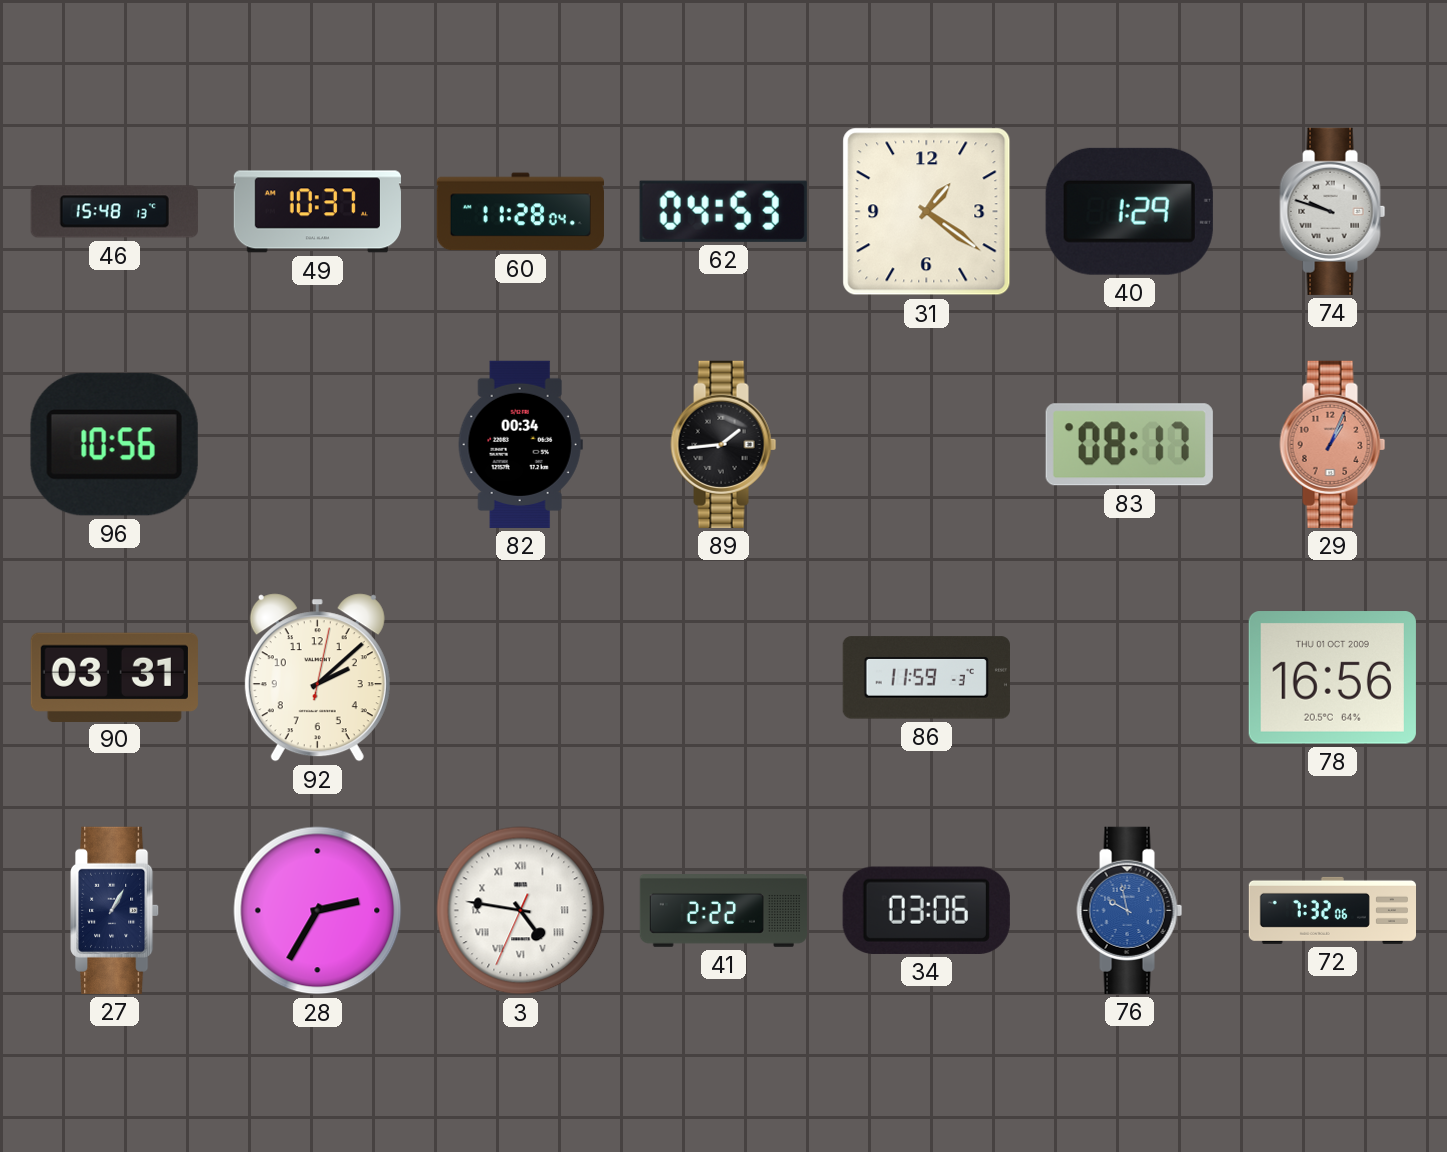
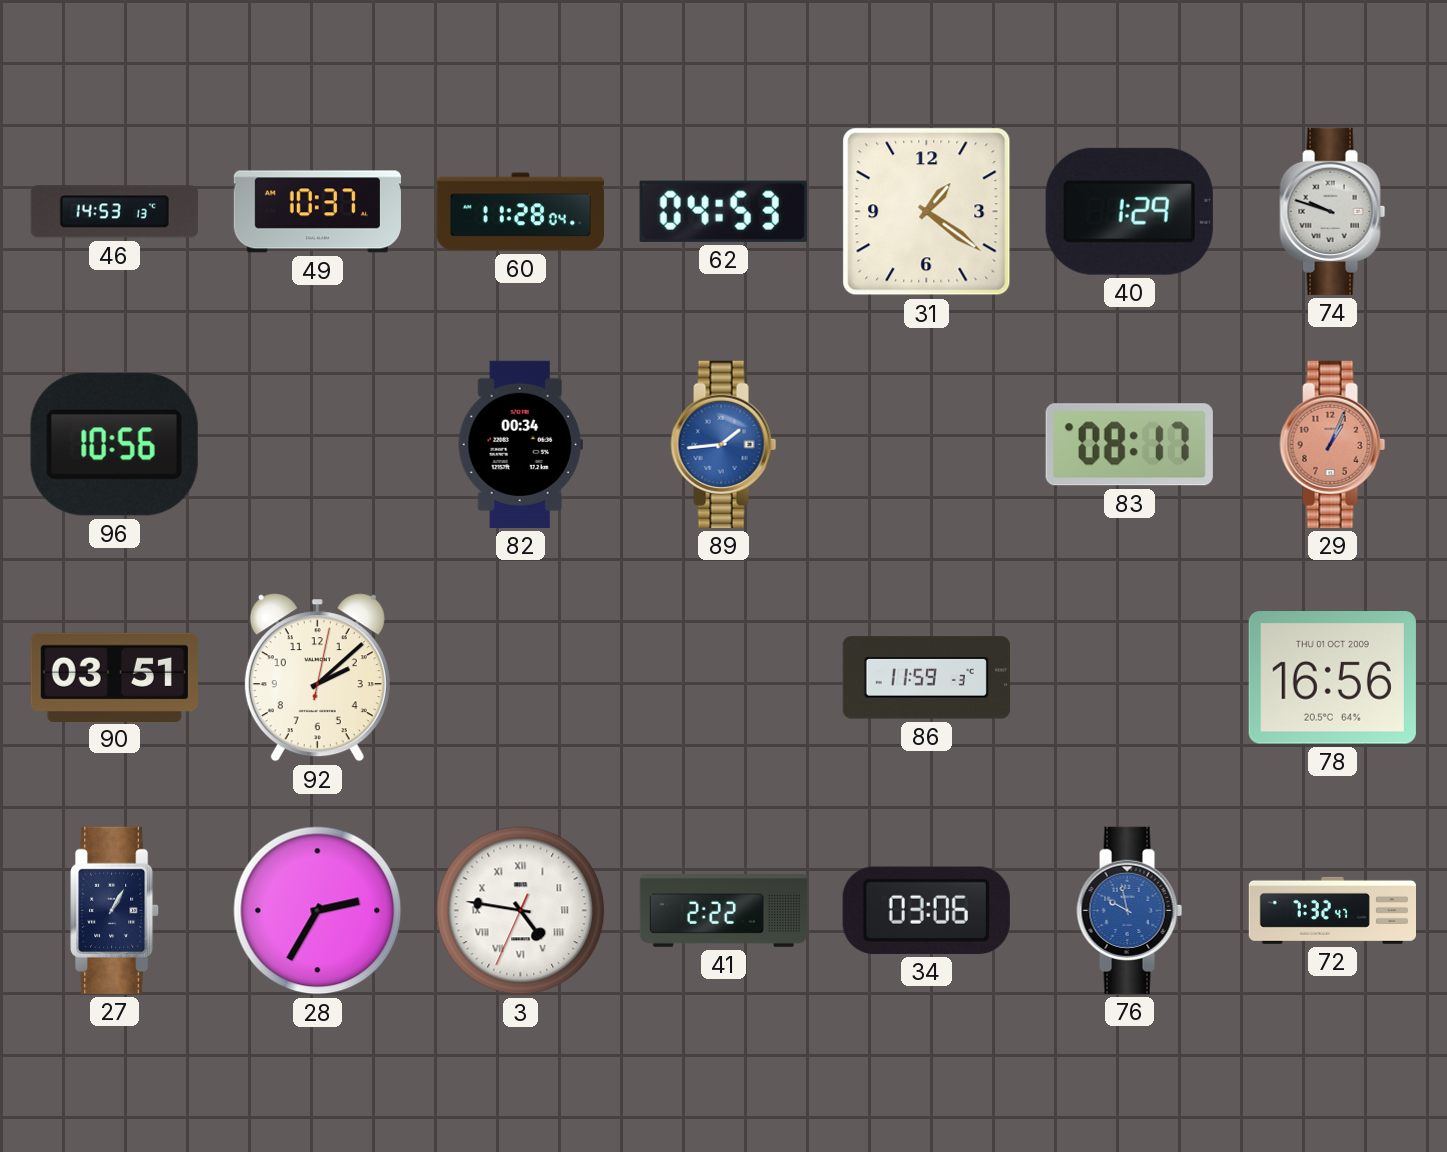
46: 15:48 -> 14:53 (114, 212)
89 dial: black -> blue (724, 444)
90: 03:31 -> 03:51 (114, 677)
72: 7:32:06 -> 7:32:47 (1332, 910)
